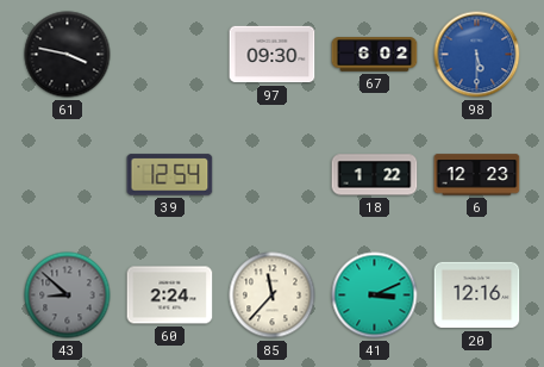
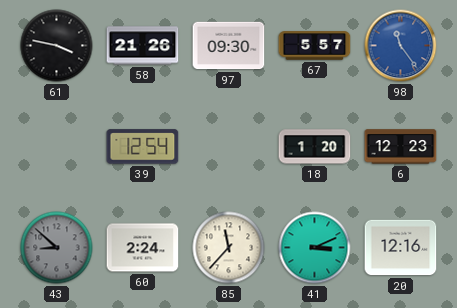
58: none -> 21:26 (143, 46)
67: 6:02 -> 5:57 (315, 46)
98: 5:30 -> 11:24 (401, 46)
18: 1:22 -> 1:20 (315, 147)
